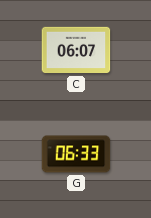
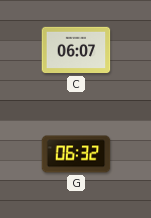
G: 06:33 -> 06:32 (76, 154)
